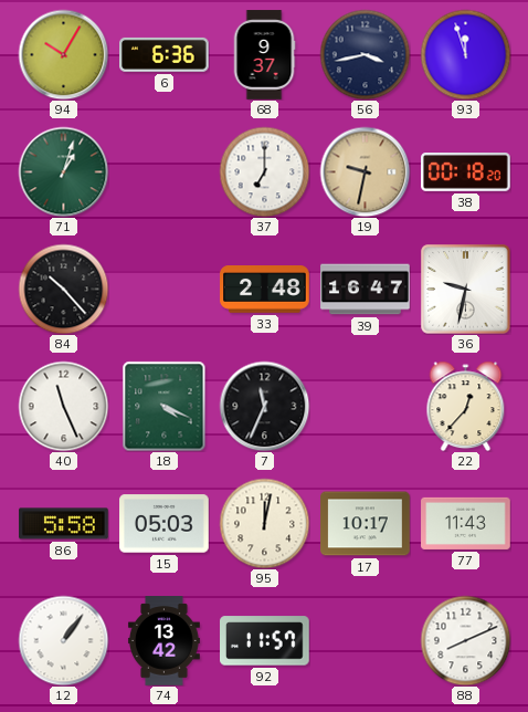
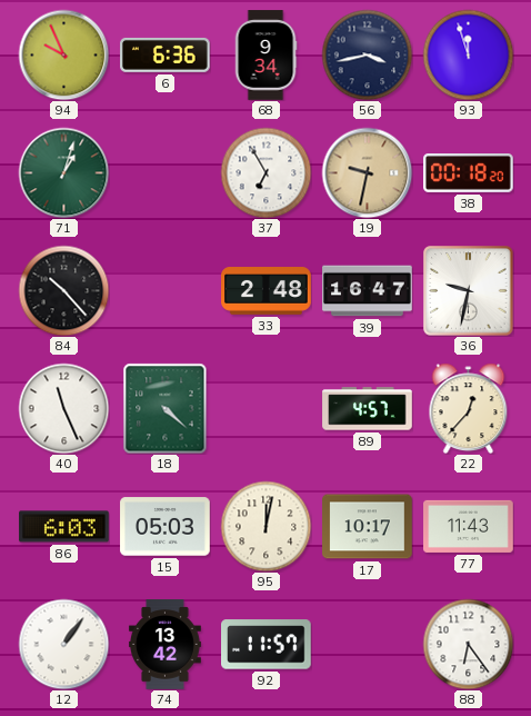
94: 10:05 -> 9:56 (63, 54)
68: 9:37 -> 9:34 (265, 56)
37: 7:00 -> 6:55 (265, 172)
18: 4:19 -> 4:22 (166, 408)
7: 11:34 -> none (264, 406)
89: none -> 4:57 (368, 409)
86: 5:58 -> 6:03 (64, 527)
88: 8:11 -> 6:24 (468, 644)
